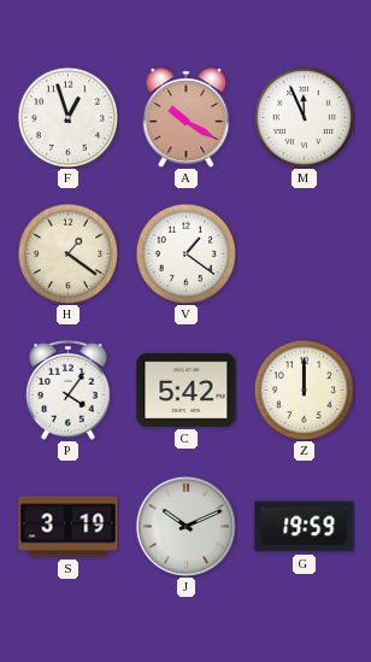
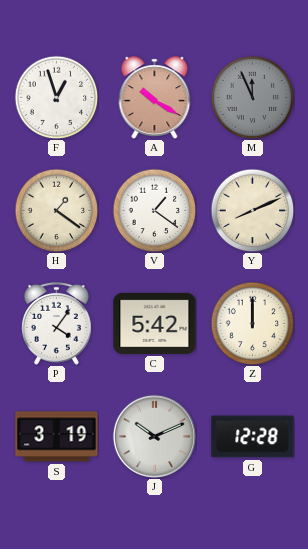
M dial: white -> grey (252, 97)
Y: none -> 8:11 (252, 210)
G: 19:59 -> 12:28 (253, 437)
